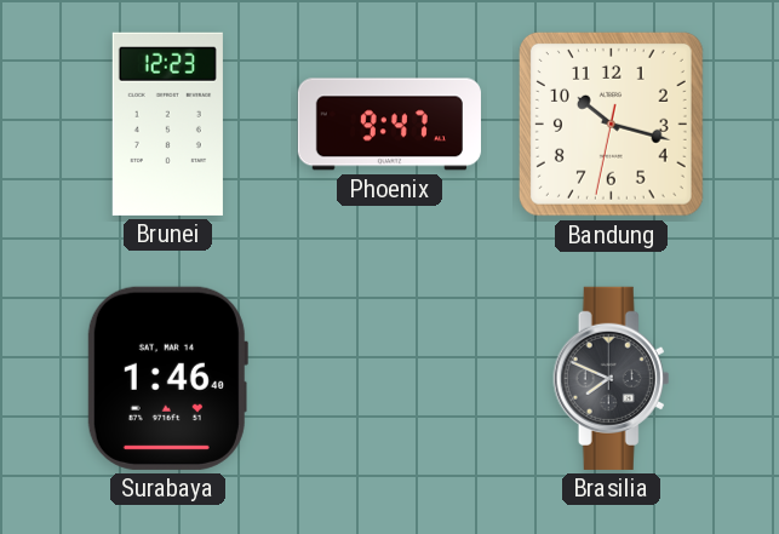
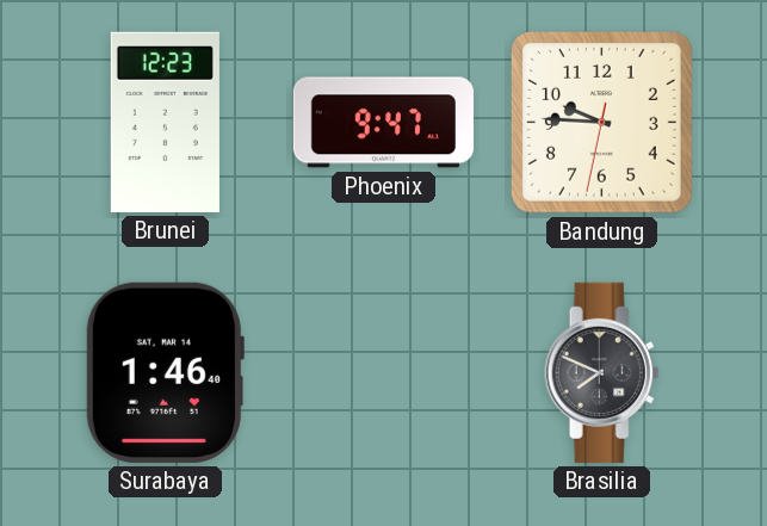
Bandung: 10:17 -> 9:45 (601, 122)
